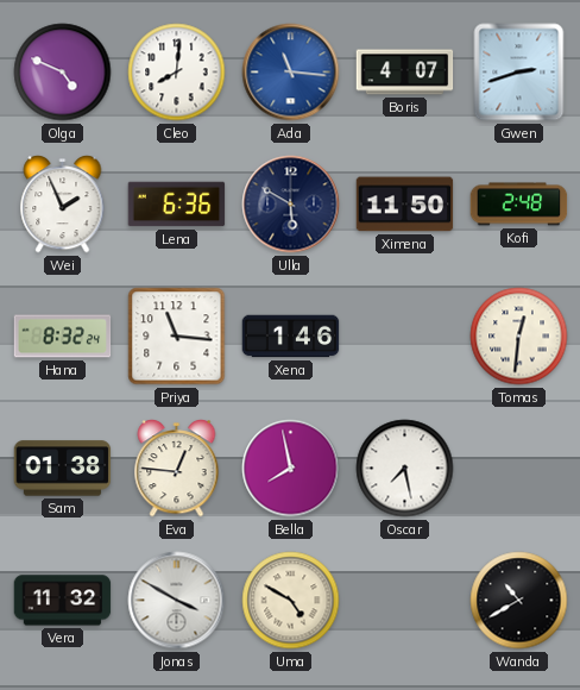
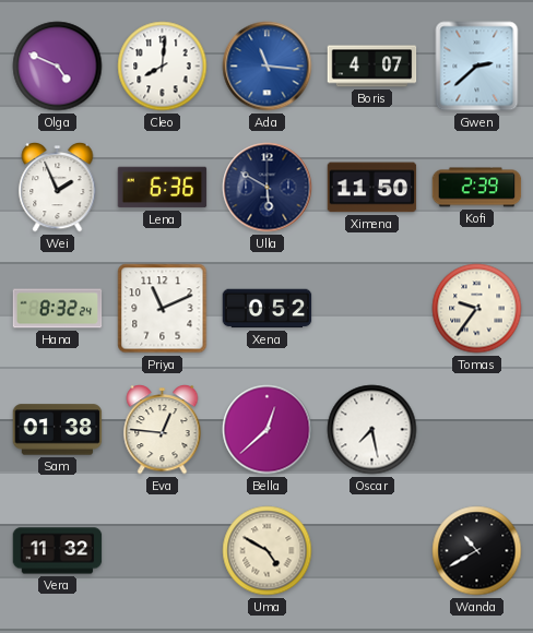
Gwen: 2:42 -> 2:38 (477, 67)
Kofi: 2:48 -> 2:39 (477, 188)
Priya: 11:16 -> 11:11 (163, 309)
Xena: 1:46 -> 0:52 (268, 309)
Tomas: 12:31 -> 9:36 (477, 309)
Bella: 7:58 -> 12:38 (268, 430)
Jonas: 3:50 -> none (177, 601)
